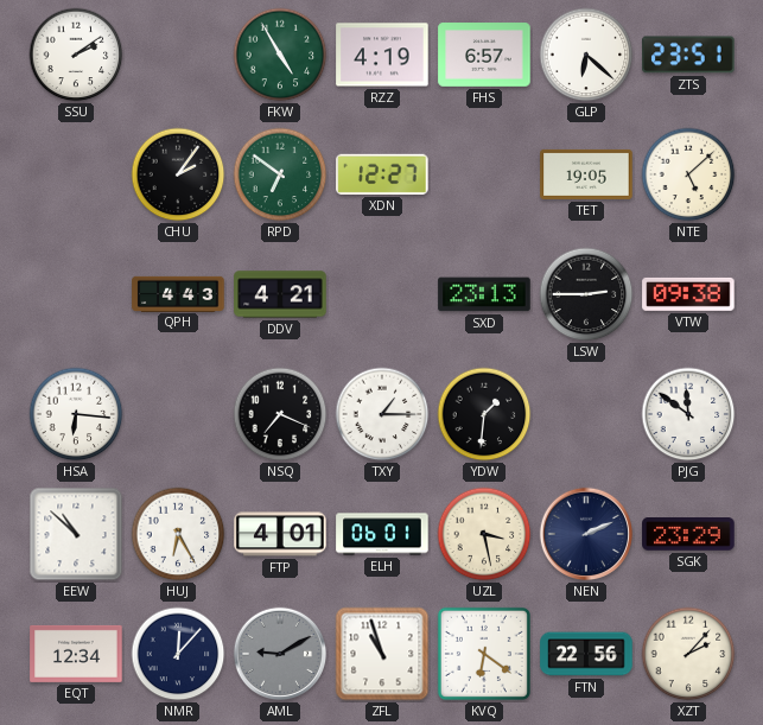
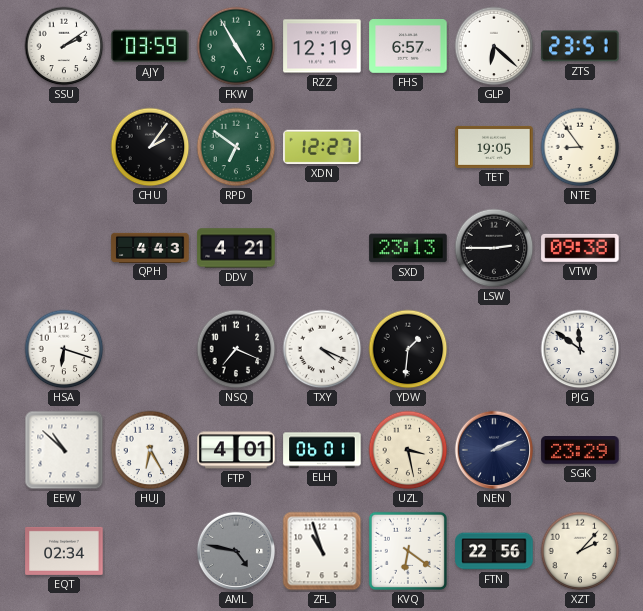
AJY: none -> 03:59 (150, 46)
RZZ: 4:19 -> 12:19 (322, 46)
NTE: 5:08 -> 8:54 (580, 147)
HSA: 6:16 -> 6:18 (64, 349)
TXY: 1:15 -> 4:19 (322, 349)
EQT: 12:34 -> 02:34 (64, 551)
NMR: 12:07 -> none (178, 654)
AML: 9:10 -> 4:47 (236, 551)
